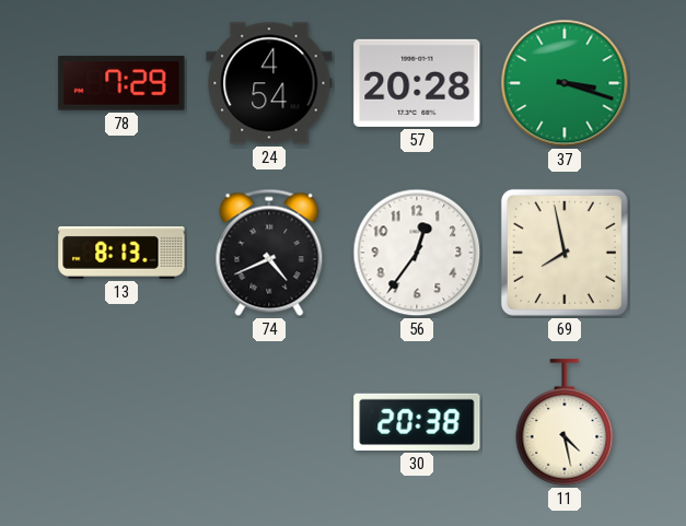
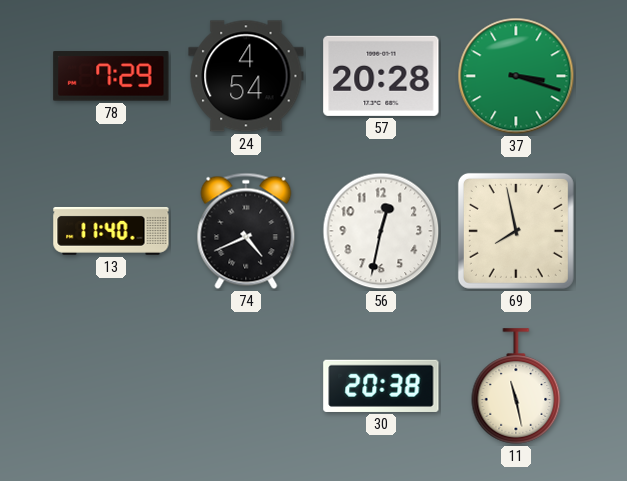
13: 8:13 -> 11:40 (111, 231)
56: 12:36 -> 12:32 (381, 231)
11: 4:28 -> 11:28 (516, 386)
